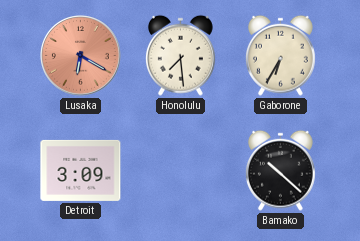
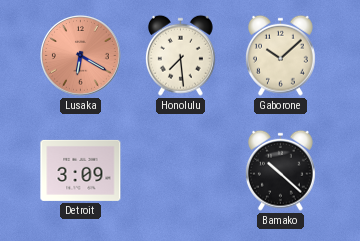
Gaborone: 6:35 -> 10:08 (280, 55)
